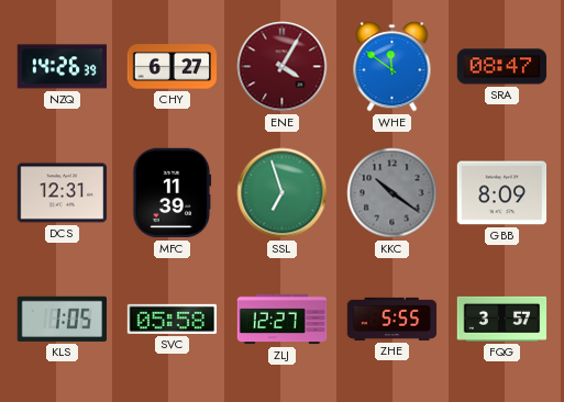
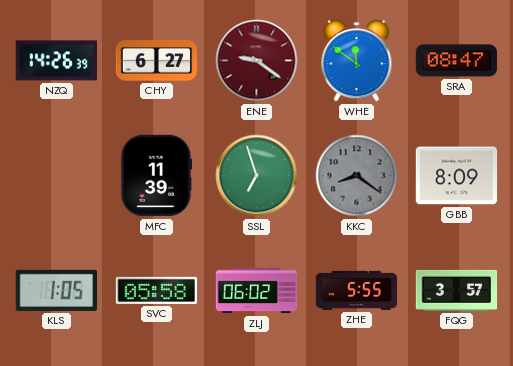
ENE: 4:05 -> 9:21 (257, 61)
DCS: 12:31 -> none (63, 193)
KKC: 10:21 -> 8:21 (357, 176)
ZLJ: 12:27 -> 06:02 (257, 291)
